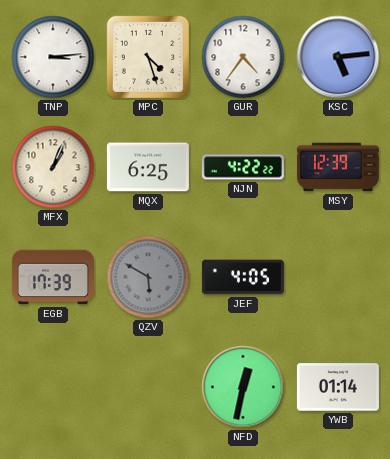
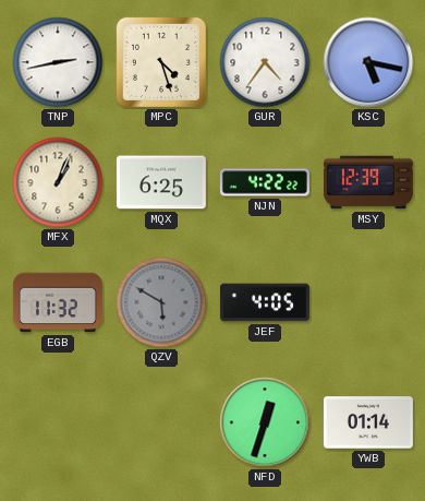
TNP: 3:14 -> 2:43 (58, 62)
KSC: 5:14 -> 5:17 (368, 62)
EGB: 17:39 -> 11:32 (58, 302)
NFD: 12:32 -> 12:33 (265, 422)
